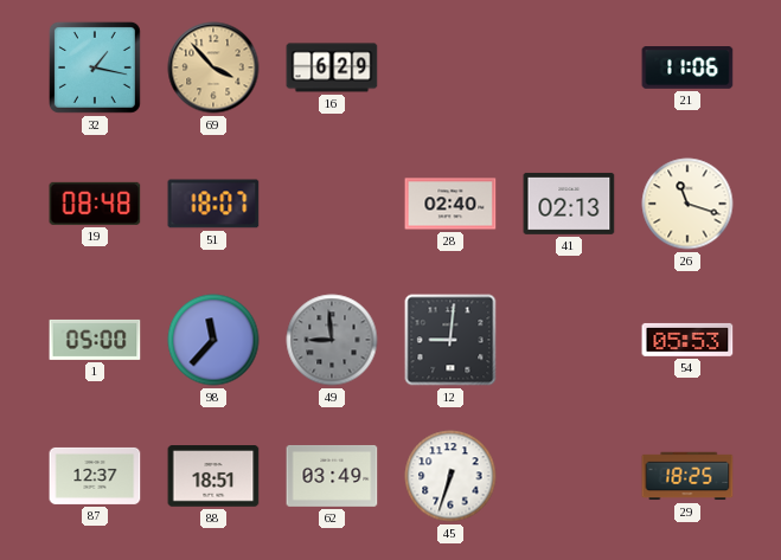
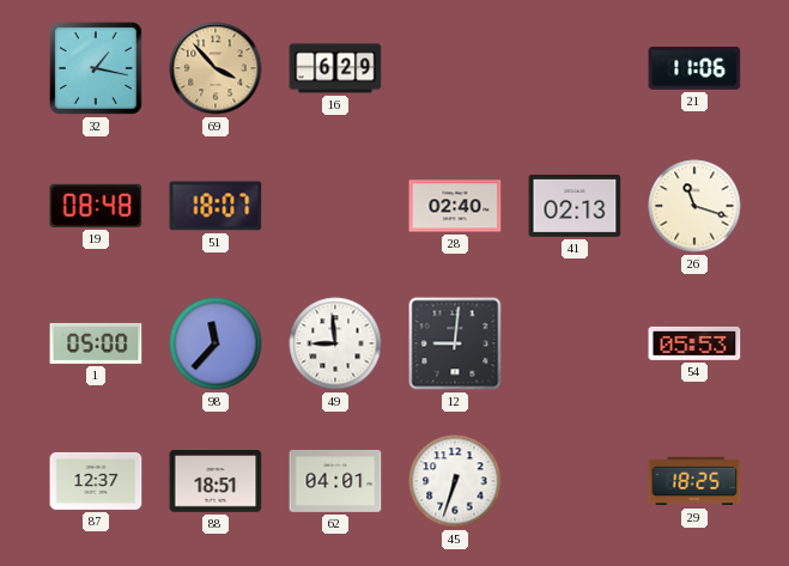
49 dial: grey -> white (335, 343)
62: 03:49 -> 04:01 (335, 481)
